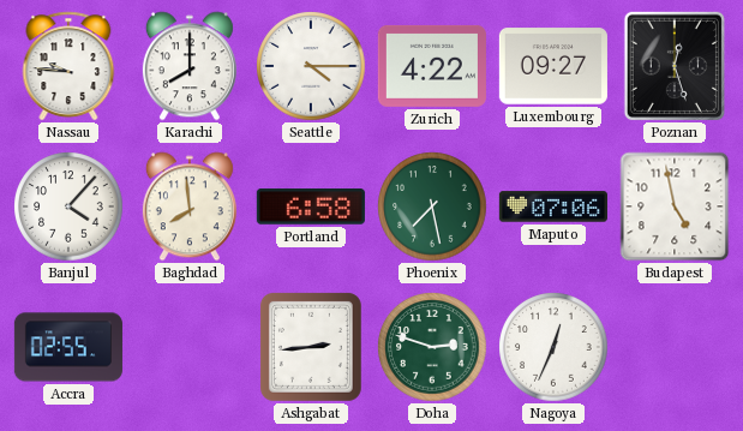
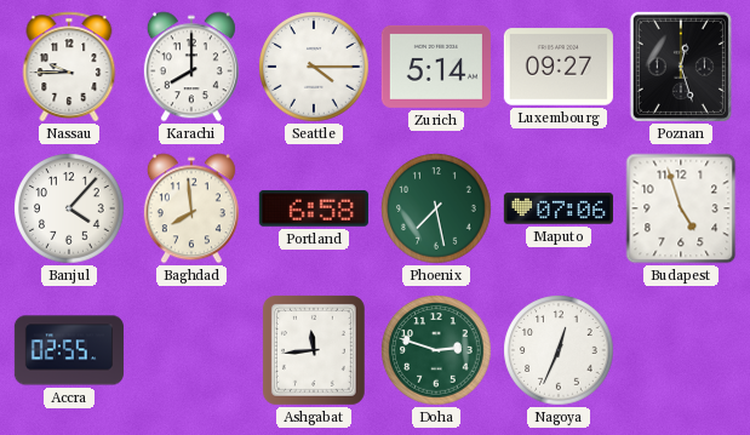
Nassau: 9:46 -> 9:45 (69, 67)
Zurich: 4:22 -> 5:14 (436, 67)
Budapest: 4:58 -> 4:57 (681, 208)
Ashgabat: 2:44 -> 11:44 (314, 350)
